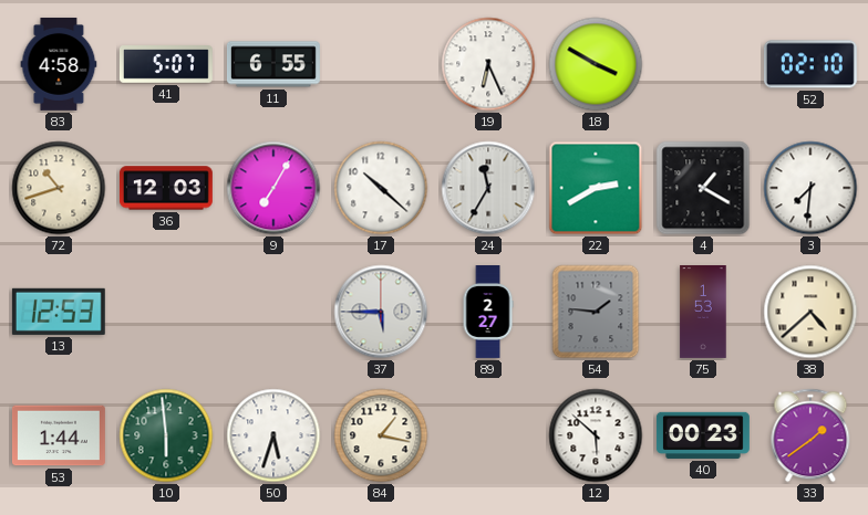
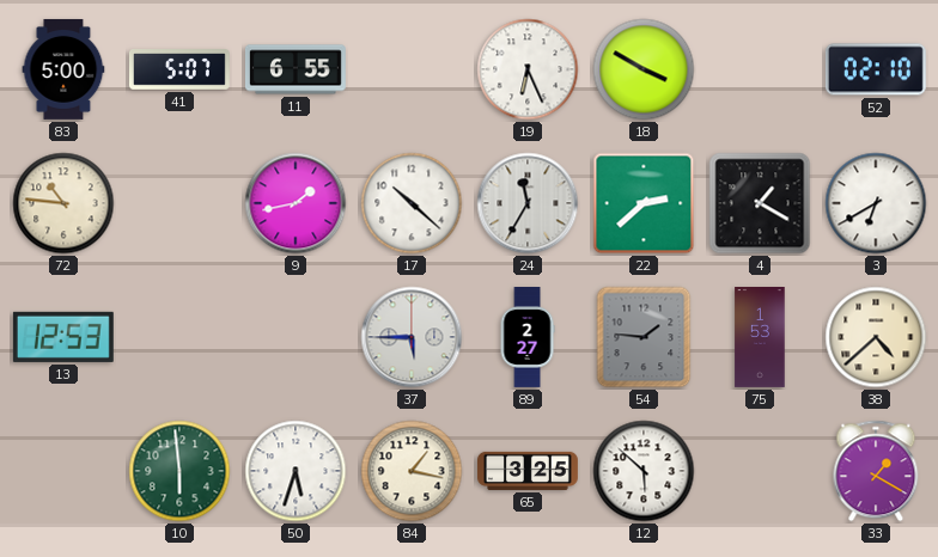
83: 4:58 -> 5:00 (63, 69)
72: 10:42 -> 10:46 (63, 203)
36: 12:03 -> none (166, 188)
9: 7:05 -> 1:43 (296, 203)
22: 2:40 -> 2:38 (644, 203)
3: 7:31 -> 6:40 (876, 203)
53: 1:44 -> none (59, 435)
65: none -> 3:25 (529, 471)
40: 00:23 -> none (703, 435)
33: 1:39 -> 1:20 (876, 471)
